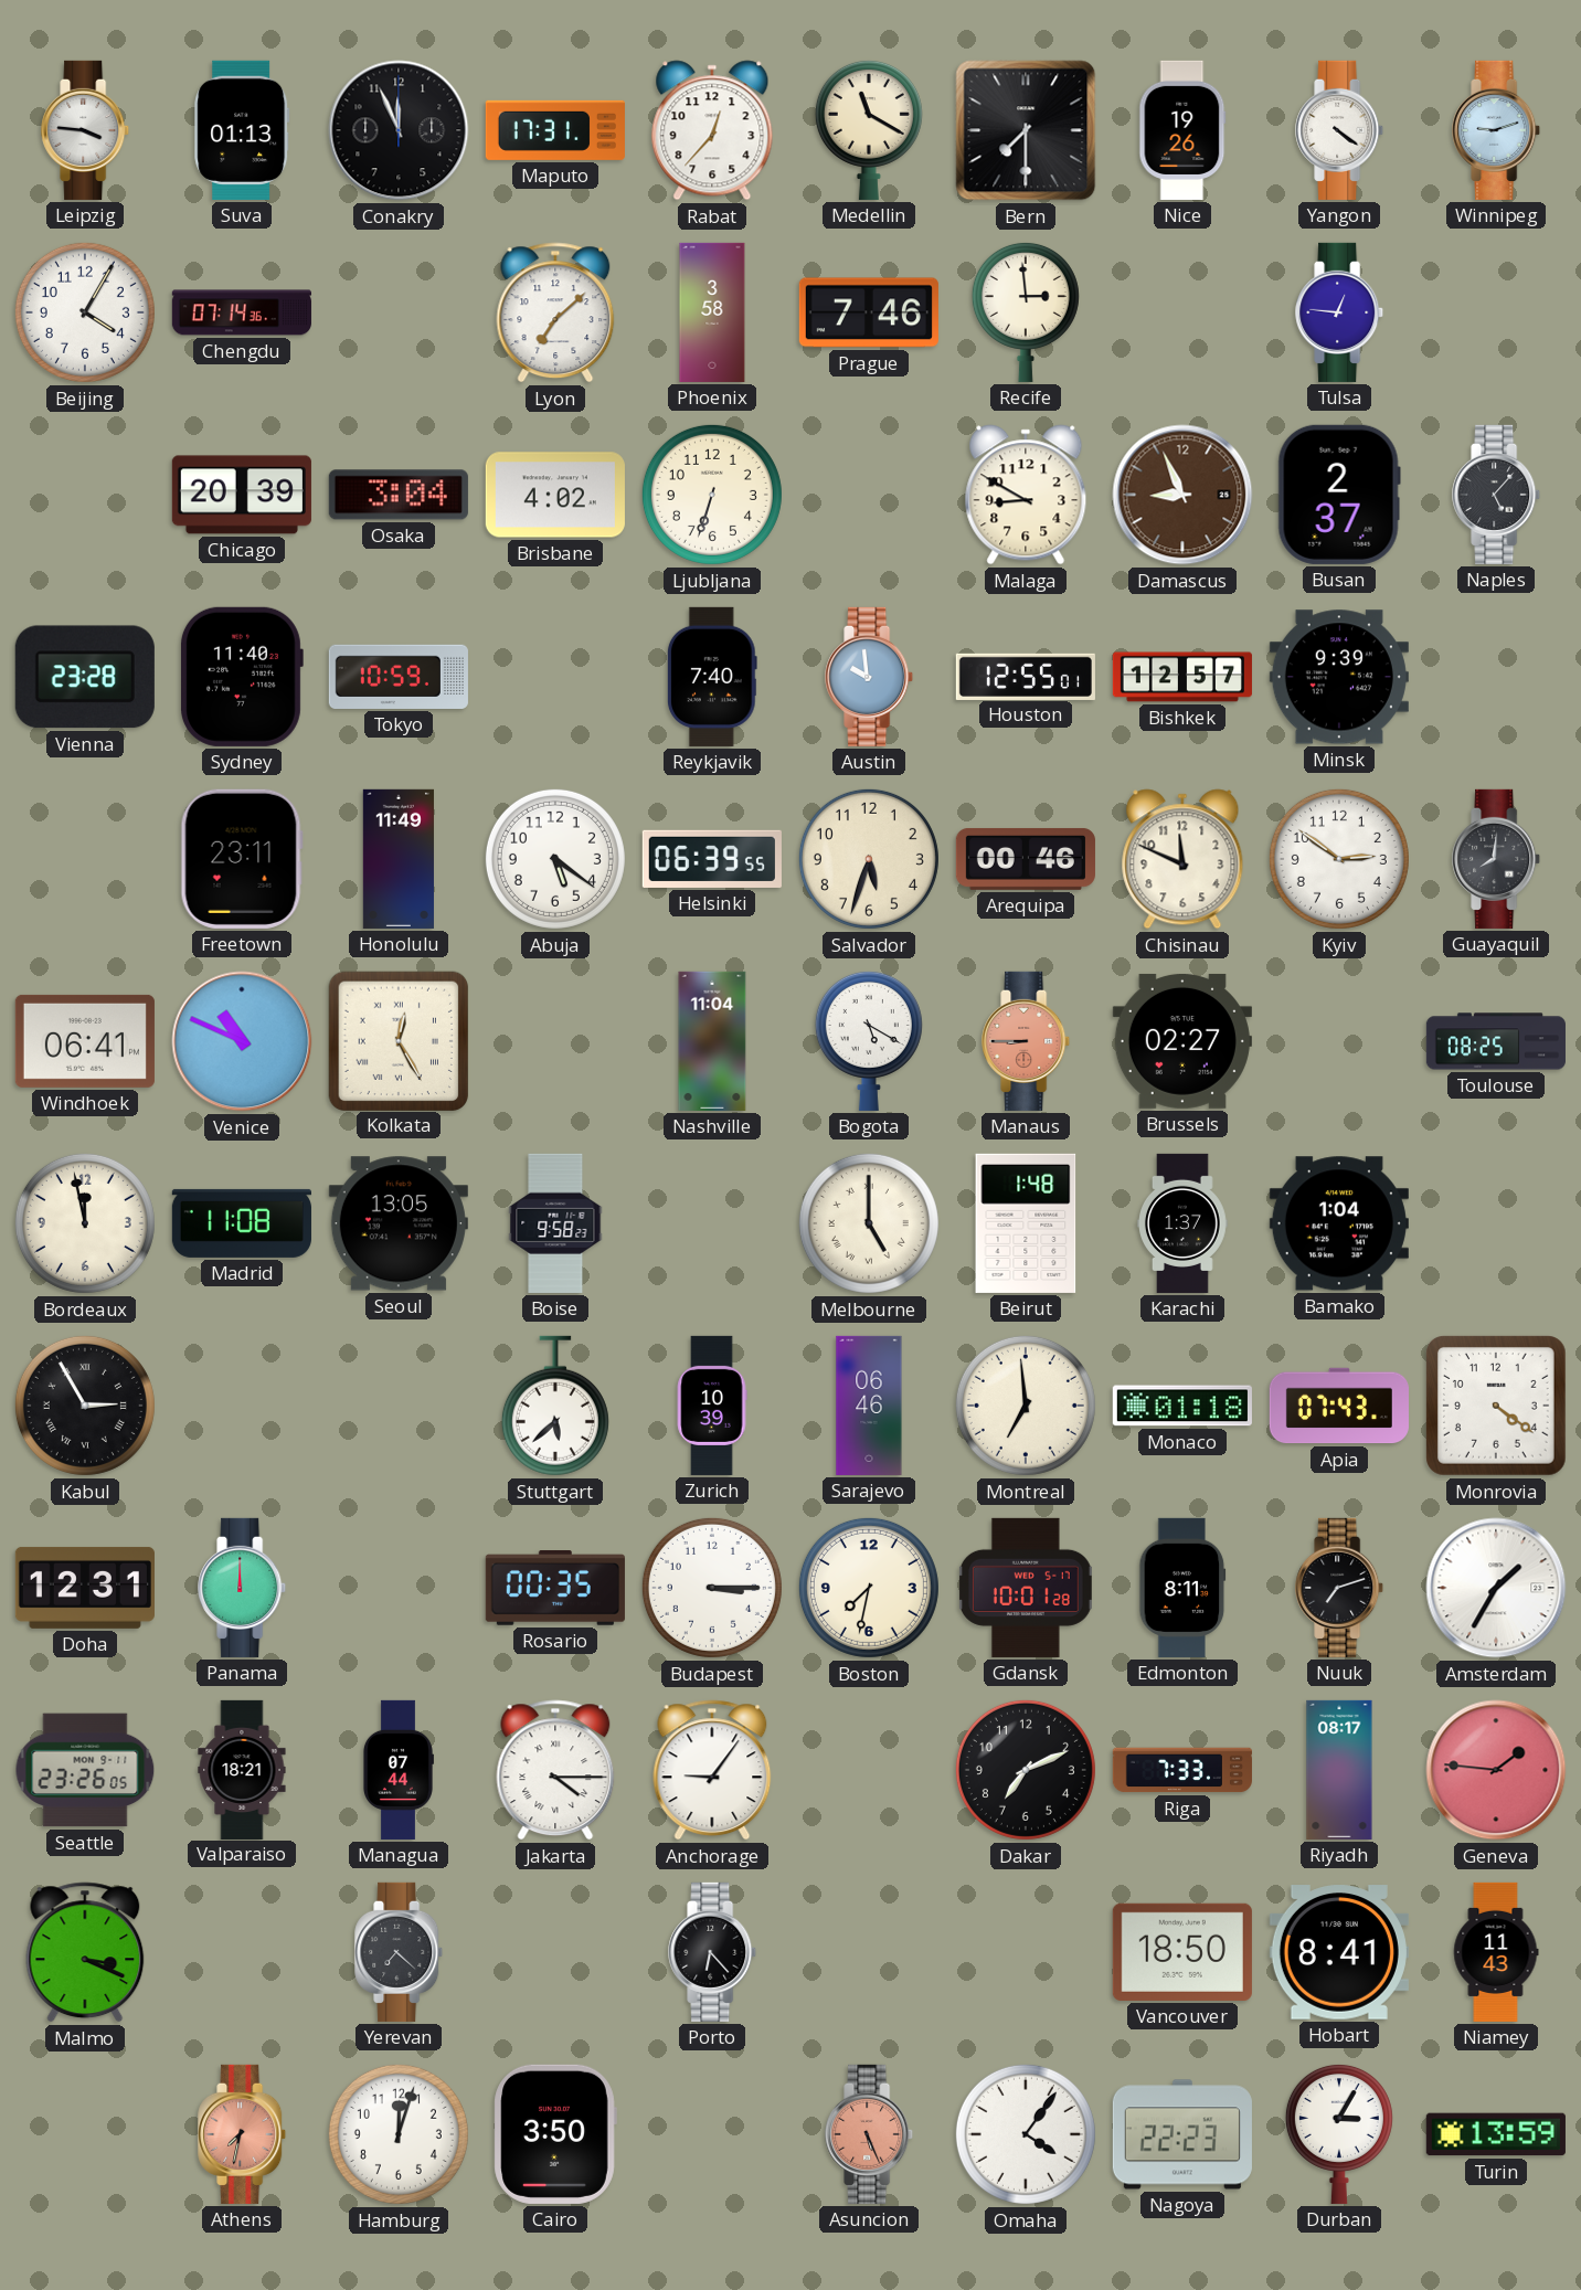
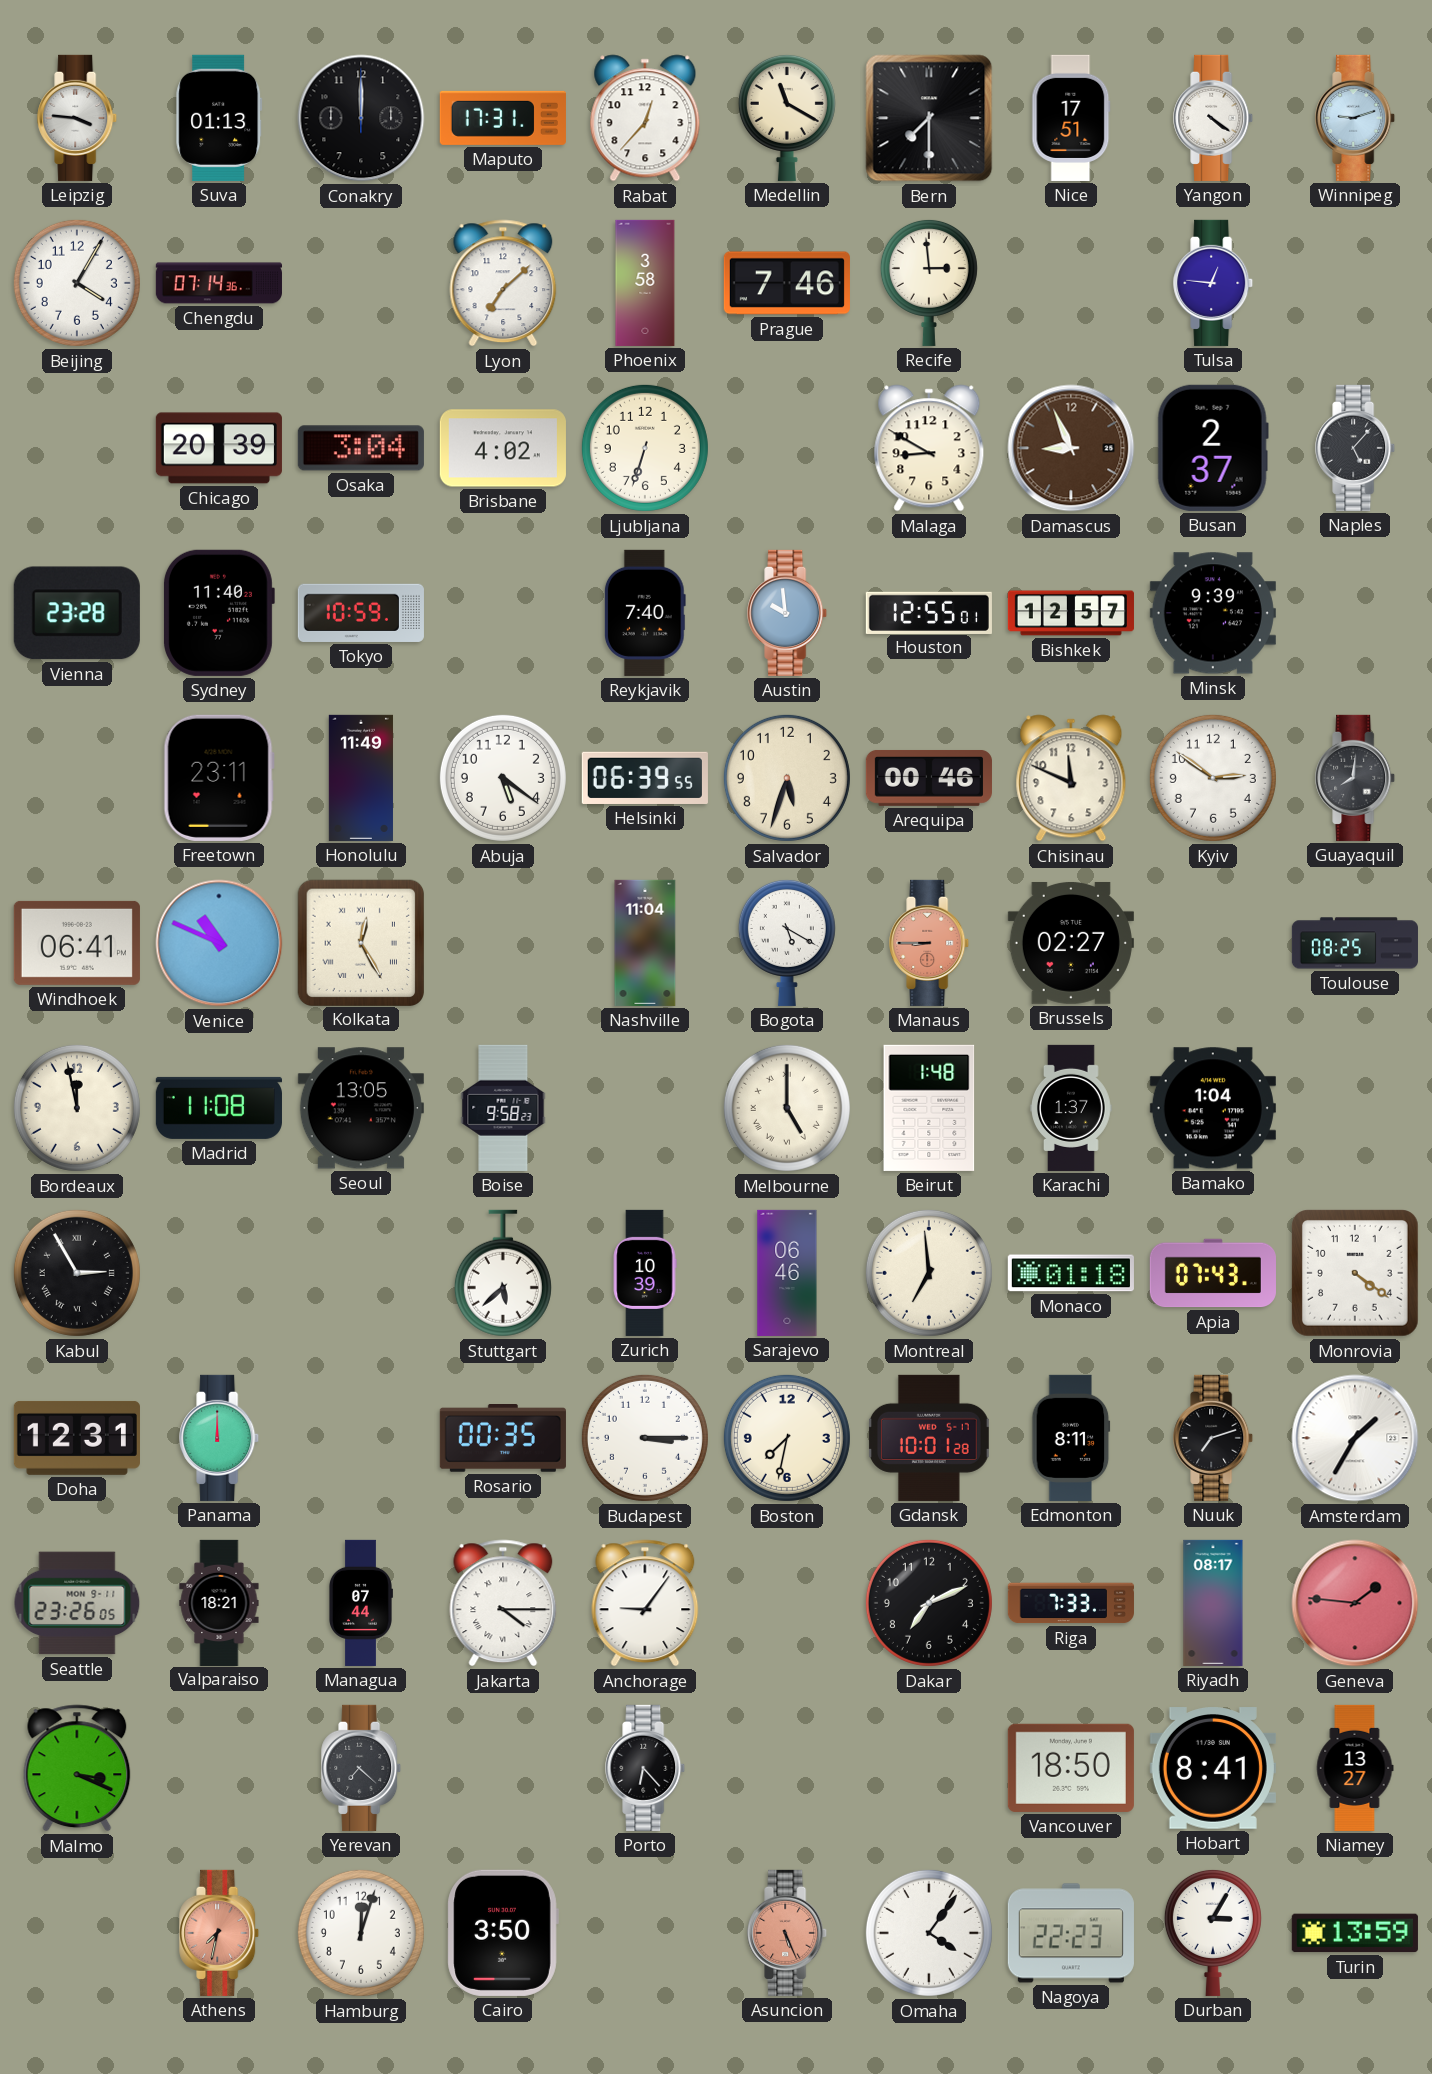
Conakry: 11:56 -> 12:00 (361, 118)
Nice: 19:26 -> 17:51 (1071, 118)
Niamey: 11:43 -> 13:27 (1355, 1768)
